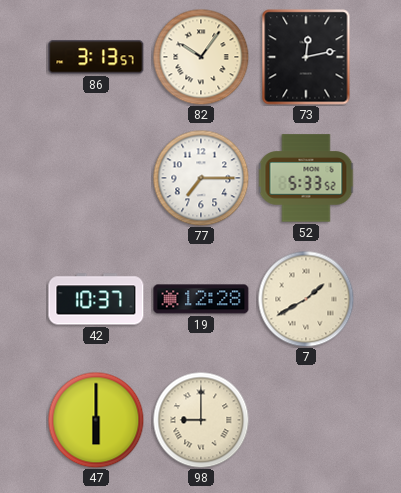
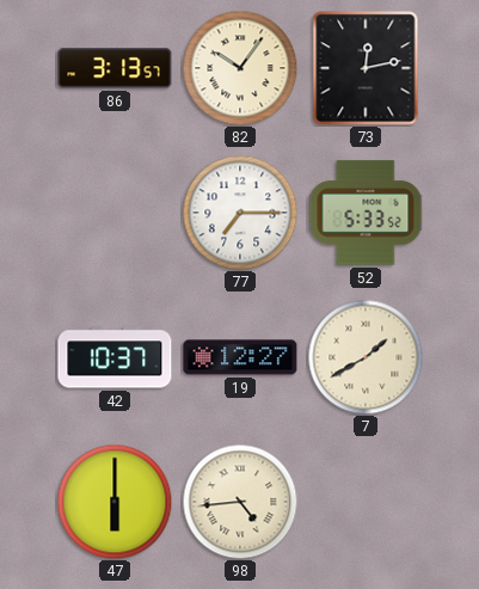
19: 12:28 -> 12:27 (240, 357)
98: 9:00 -> 4:44 (240, 502)
